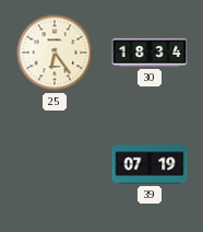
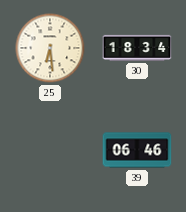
25: 6:24 -> 6:29 (50, 48)
39: 07:19 -> 06:46 (137, 150)
